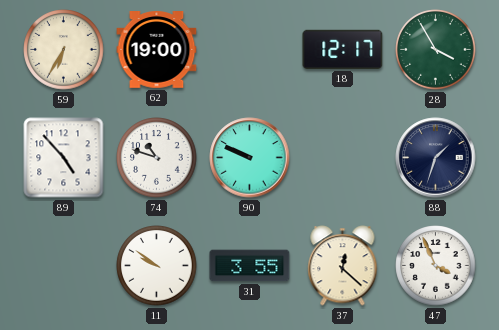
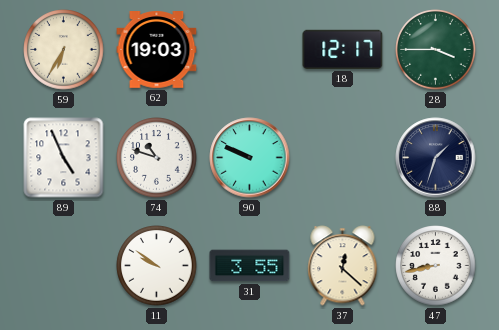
62: 19:00 -> 19:03 (157, 50)
28: 3:55 -> 3:45 (436, 50)
89: 4:53 -> 4:56 (64, 158)
47: 3:56 -> 8:43 (436, 266)
